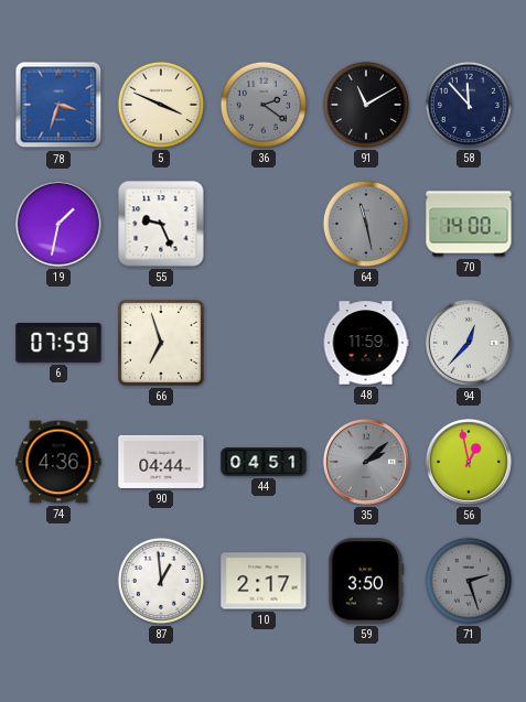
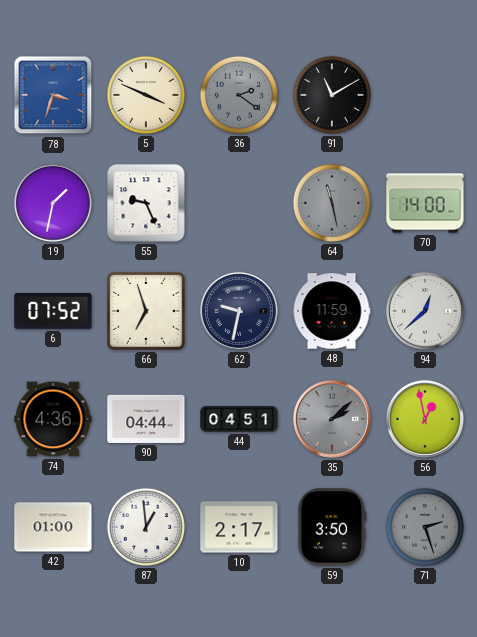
58: 11:53 -> none (469, 105)
6: 07:59 -> 07:52 (53, 311)
62: none -> 9:32 (239, 311)
94: 12:37 -> 12:38 (425, 311)
42: none -> 01:00 (53, 527)
